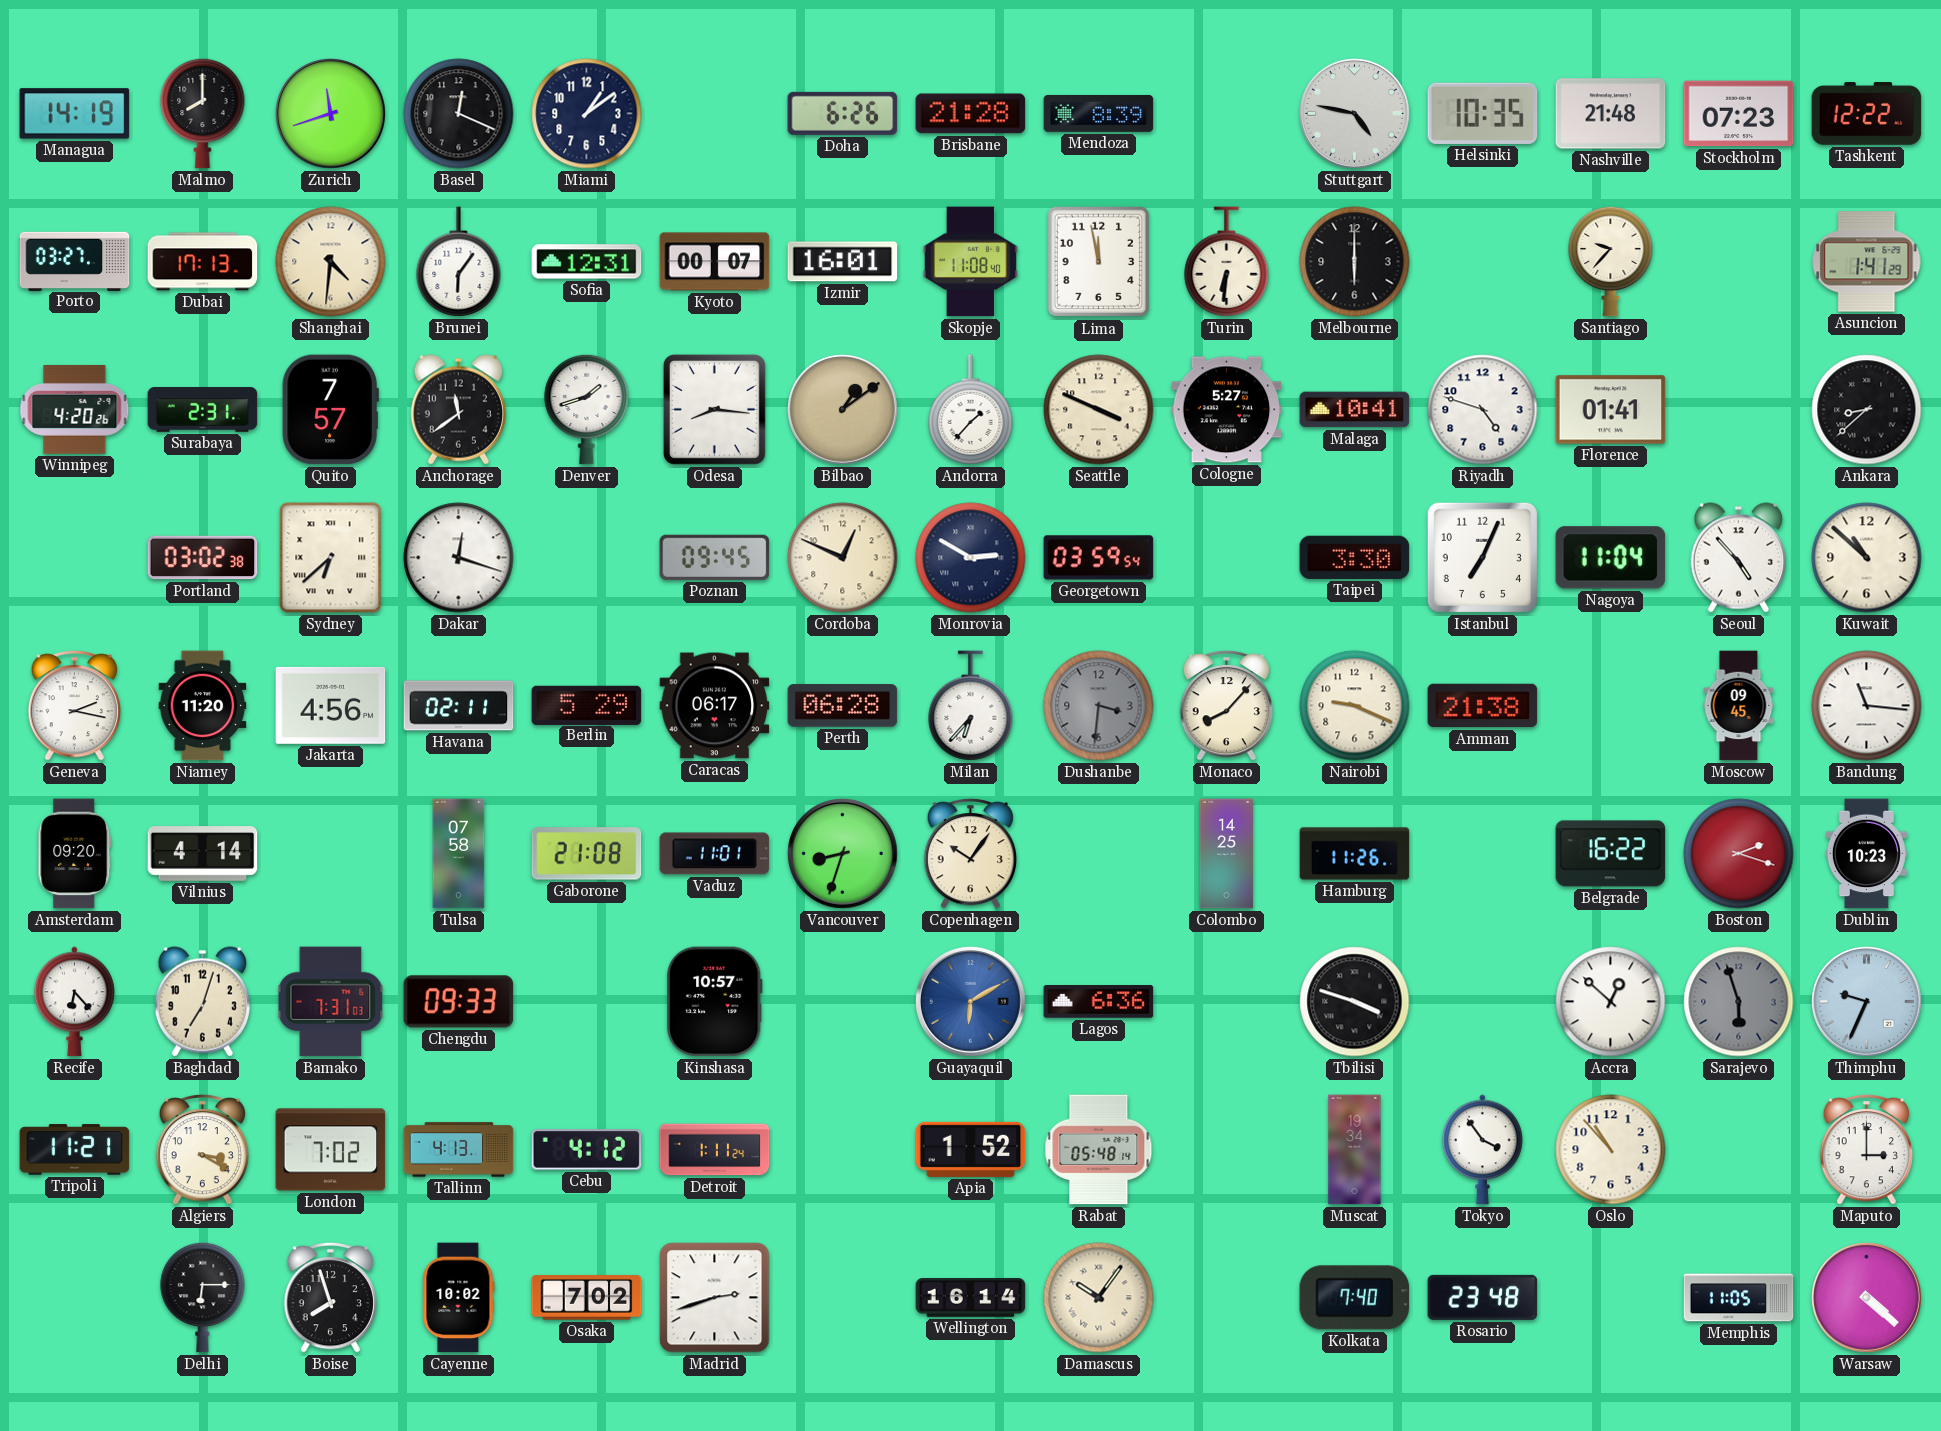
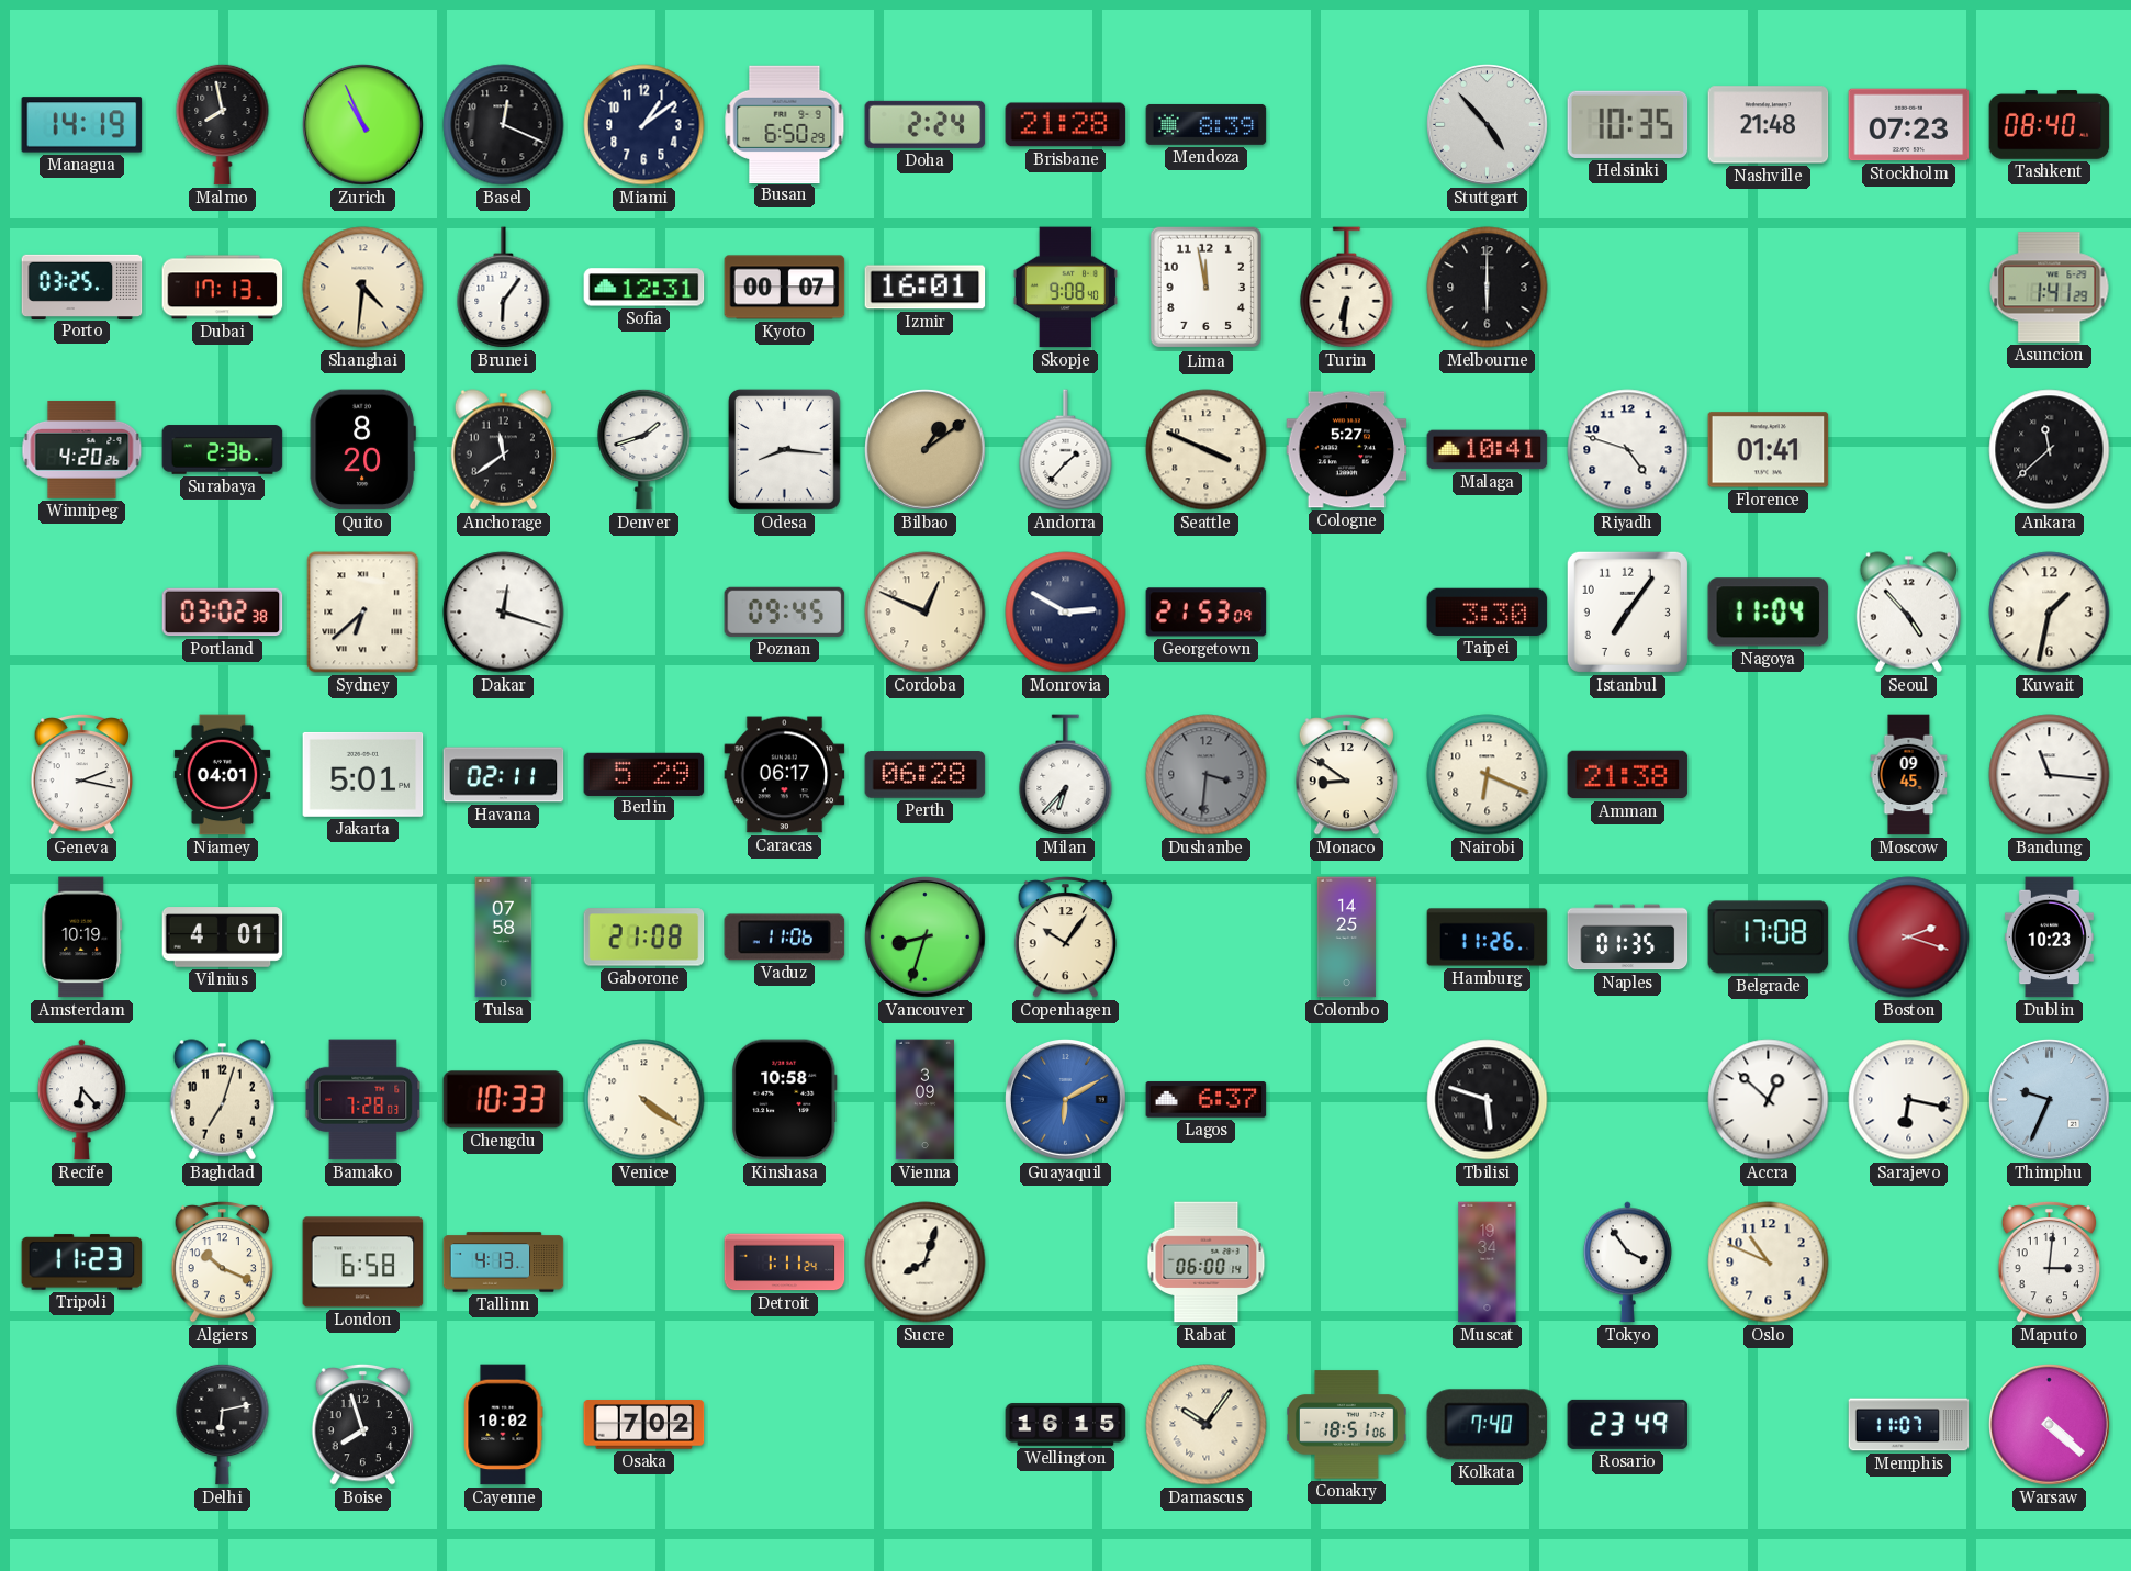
Malmo: 8:00 -> 7:58 (223, 124)
Zurich: 11:42 -> 10:56 (363, 125)
Busan: none -> 6:50 (785, 124)
Doha: 6:26 -> 2:24 (926, 124)
Stuttgart: 4:47 -> 4:53 (1488, 125)
Tashkent: 12:22 -> 08:40 (2050, 125)
Porto: 03:27 -> 03:25 (82, 287)
Skopje: 11:08 -> 9:08 (1065, 288)
Santiago: 9:37 -> none (1611, 261)
Surabaya: 2:31 -> 2:36 (223, 450)
Quito: 7:57 -> 8:20 (362, 450)
Ankara: 8:38 -> 11:38 (2050, 450)
Georgetown: 03:59 -> 21:53 (1207, 613)
Istanbul: 7:04 -> 7:06 (1627, 611)
Kuwait: 10:52 -> 1:32 (2050, 613)
Niamey: 11:20 -> 04:01 (223, 775)
Jakarta: 4:56 -> 5:01 (363, 774)
Monaco: 8:07 -> 8:51 (1346, 774)
Nairobi: 9:19 -> 6:19 (1488, 775)
Amsterdam: 09:20 -> 10:19 (82, 938)
Vilnius: 4:14 -> 4:01 (223, 938)
Vaduz: 11:01 -> 11:06 (785, 938)
Naples: none -> 01:35 (1628, 938)
Belgrade: 16:22 -> 17:08 (1769, 938)
Bamako: 7:31 -> 7:28 (363, 1100)
Chengdu: 09:33 -> 10:33 (504, 1100)
Venice: none -> 4:21 (644, 1100)
Kinshasa: 10:57 -> 10:58 (785, 1100)
Vienna: none -> 3:09 (924, 1100)
Lagos: 6:36 -> 6:37 (1207, 1100)
Tbilisi: 3:48 -> 5:48 (1488, 1100)
Sarajevo: 5:57 -> 6:17 (1909, 1100)
Sarajevo dial: grey -> white (1909, 1100)
Tripoli: 11:21 -> 11:23 (82, 1263)
Algiers: 3:20 -> 10:19 (222, 1261)
London: 7:02 -> 6:58 (363, 1263)
Cebu: 4:12 -> none (587, 1150)
Sucre: none -> 8:03 (926, 1263)
Apia: 1:52 -> none (971, 1149)
Rabat: 05:48 -> 06:00 (1207, 1263)
Oslo: 10:53 -> 10:49 (1769, 1263)
Maputo: 3:00 -> 3:01 (2049, 1261)
Delhi: 6:15 -> 6:13 (223, 1424)
Madrid: 2:42 -> none (715, 1298)
Wellington: 16:14 -> 16:15 (1066, 1425)
Conakry: none -> 18:51 (1347, 1425)
Rosario: 23:48 -> 23:49 (1628, 1424)
Memphis: 11:05 -> 11:07 (1909, 1425)
